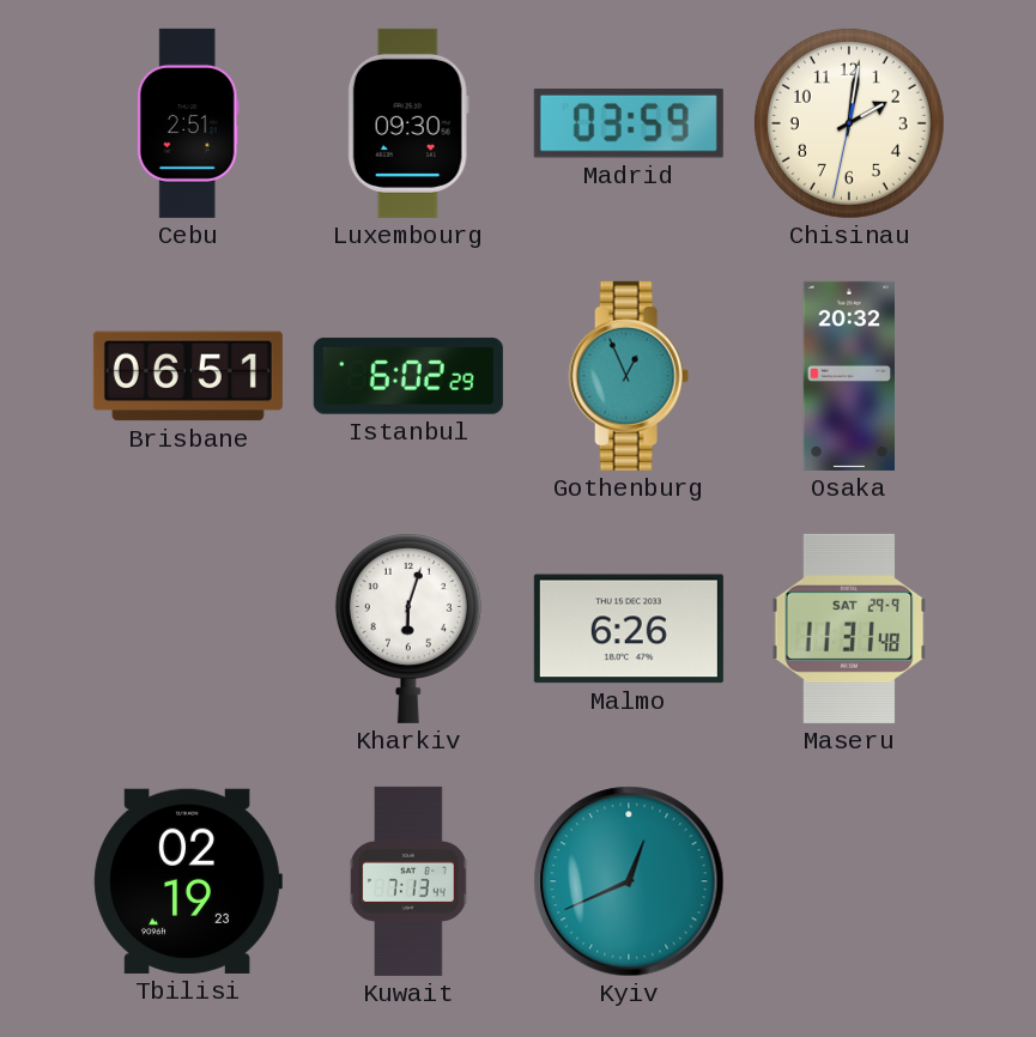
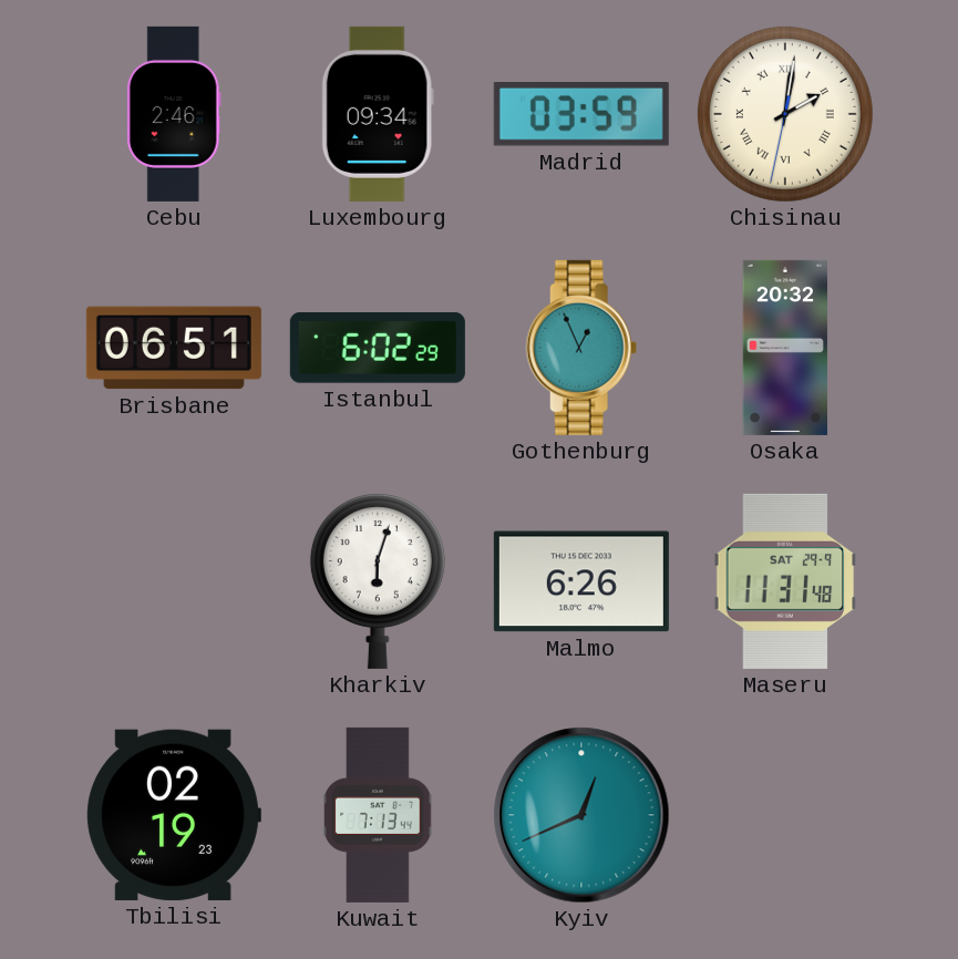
Cebu: 2:51 -> 2:46 (174, 114)
Luxembourg: 09:30 -> 09:34 (378, 114)
Chisinau numerals: Arabic -> Roman (785, 114)
